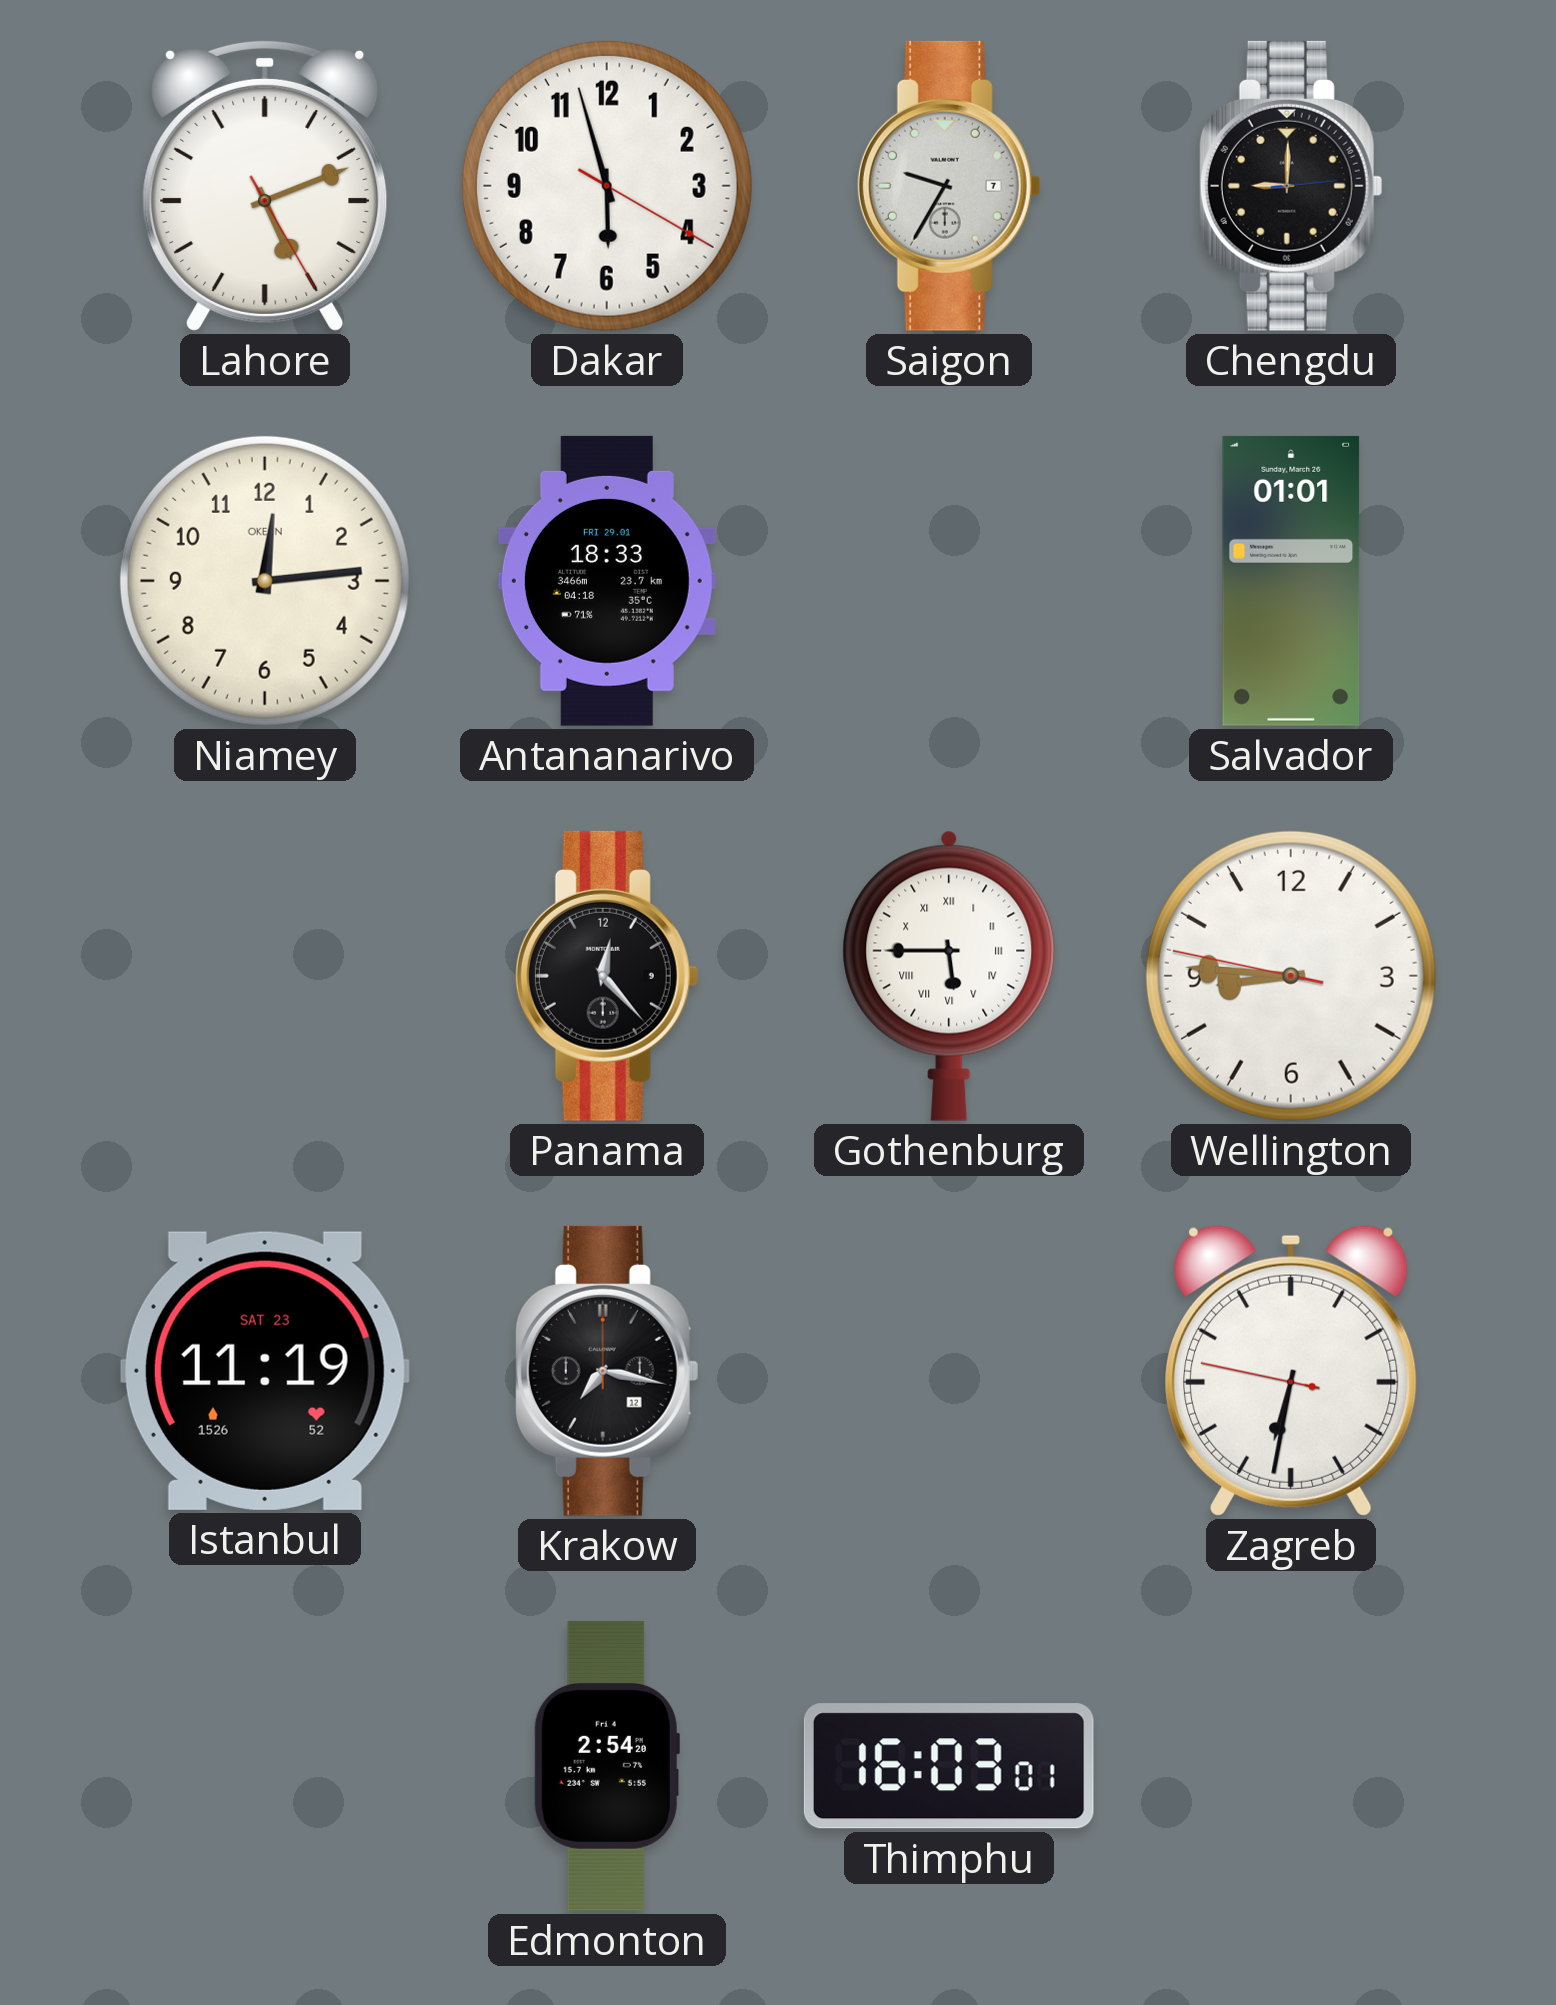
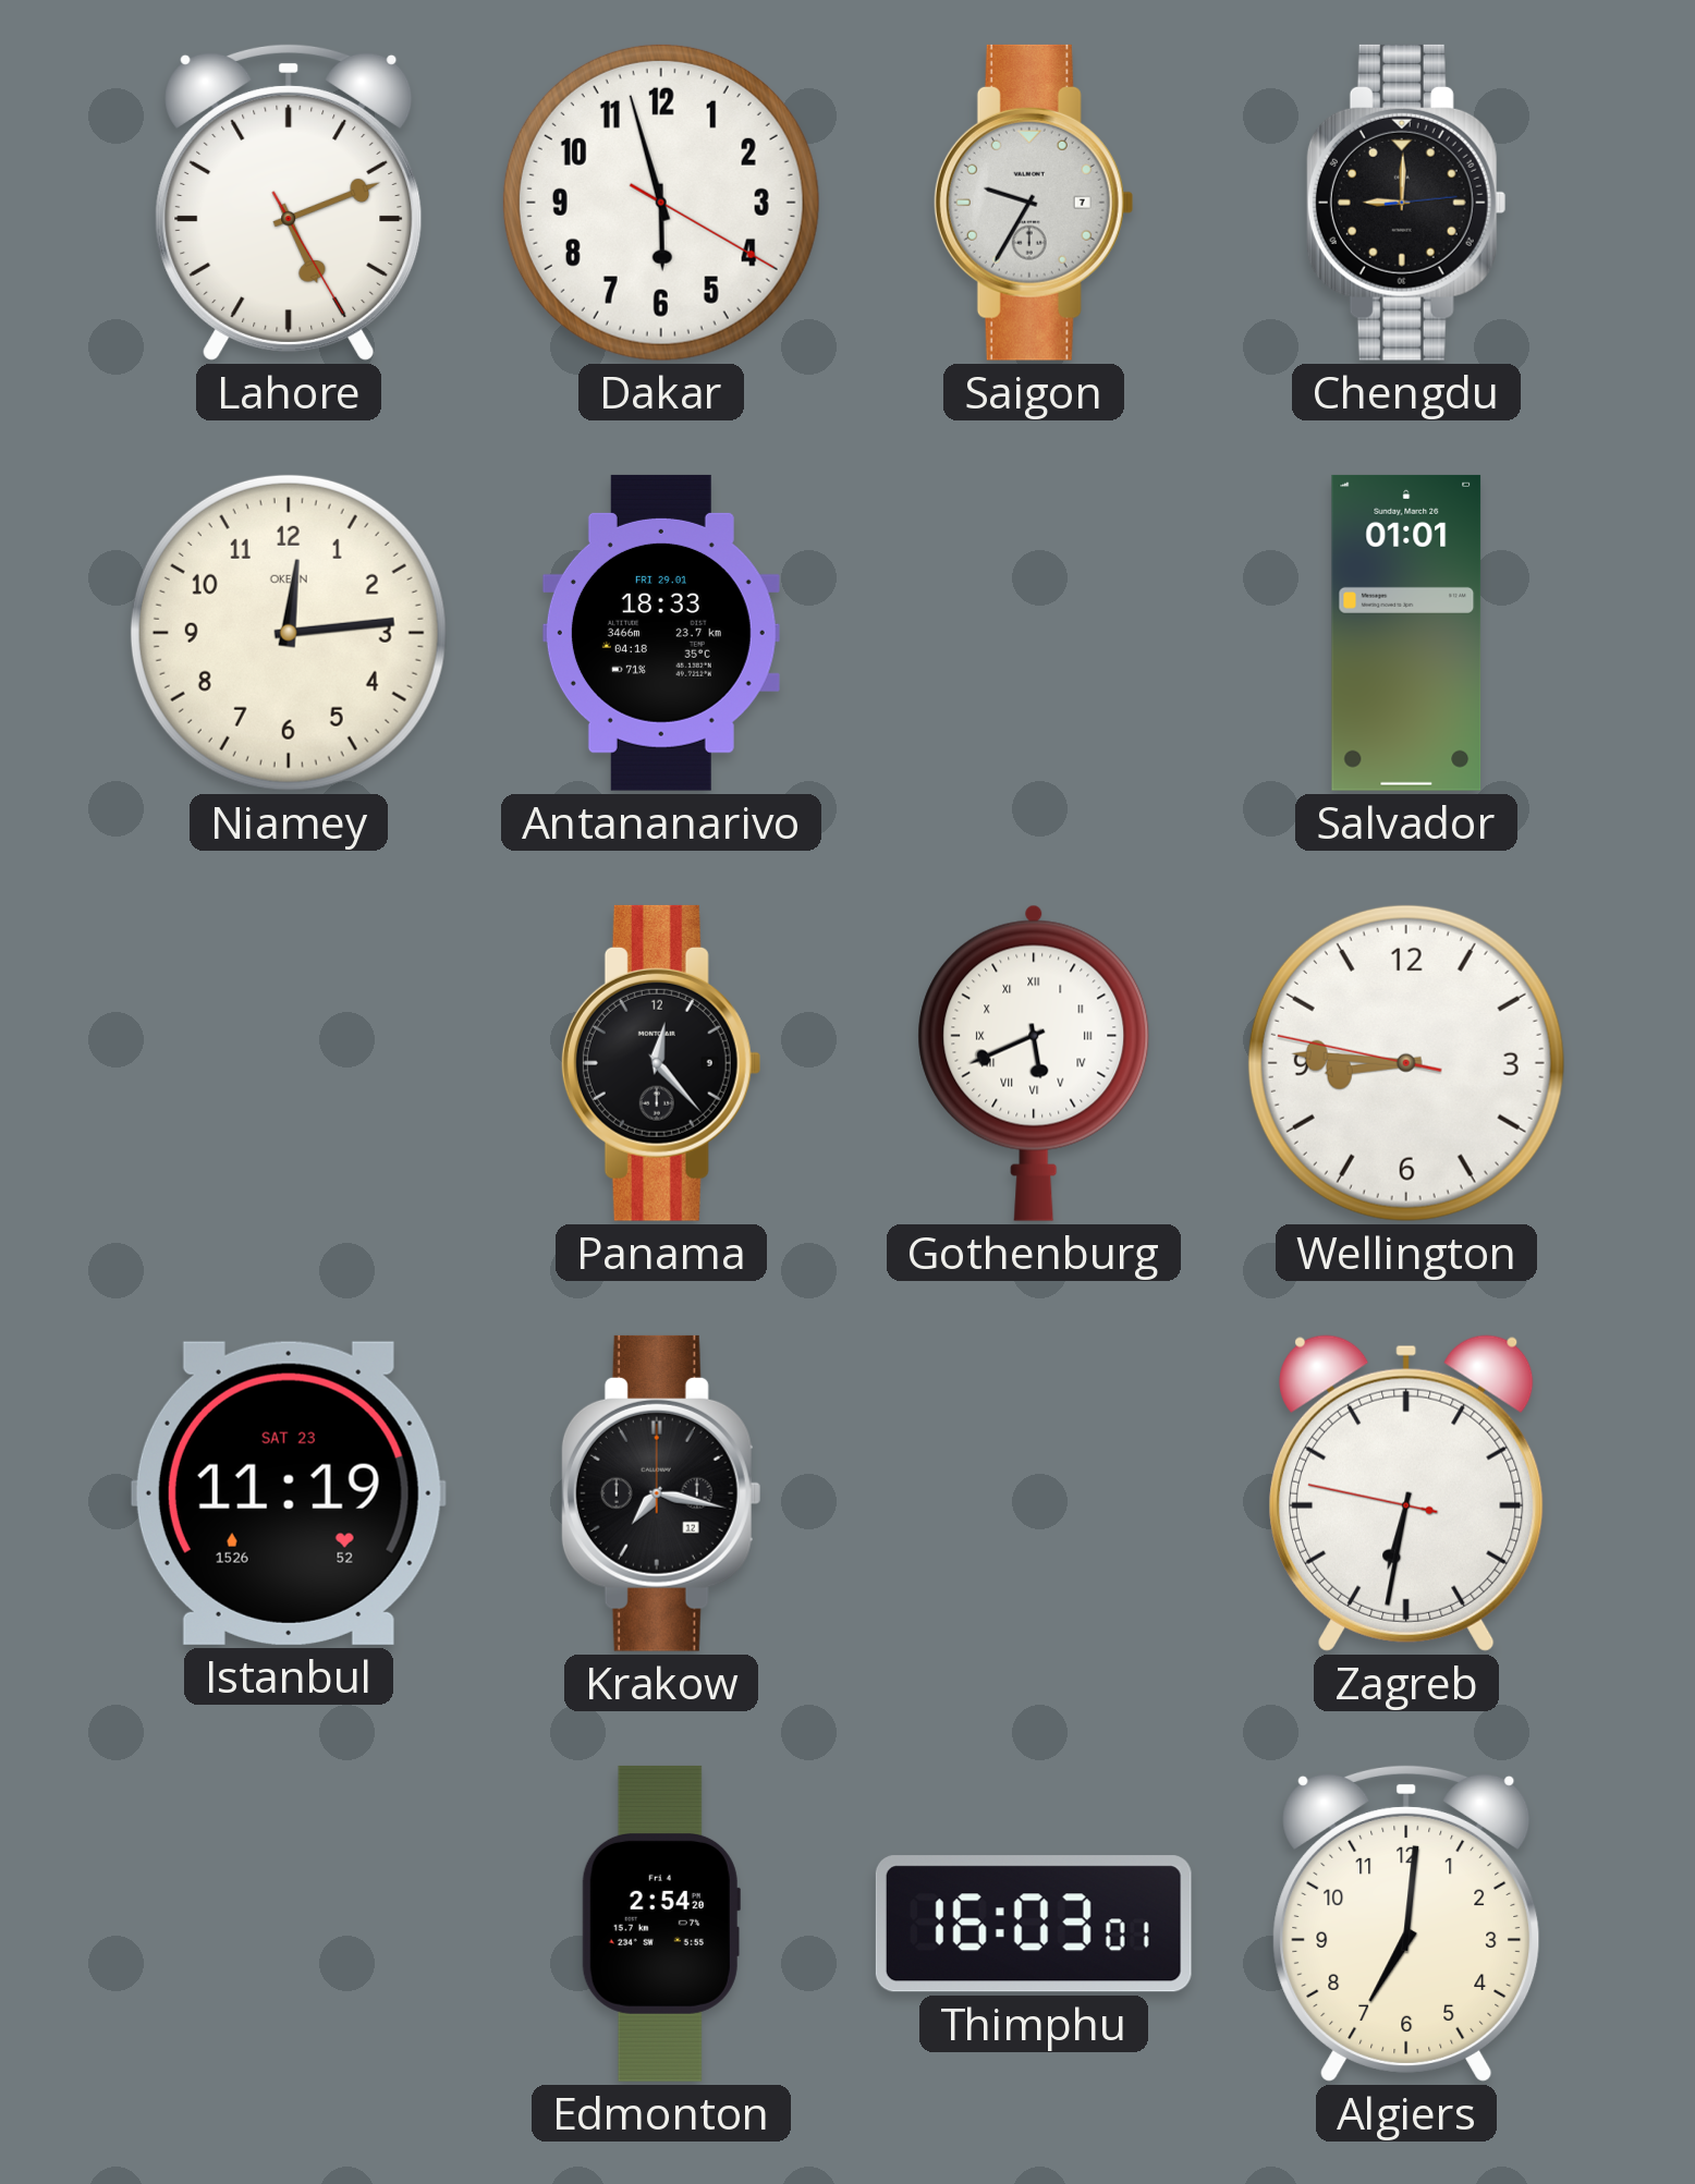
Gothenburg: 5:45 -> 5:41 (1034, 1063)
Algiers: none -> 7:01 (1406, 1923)
